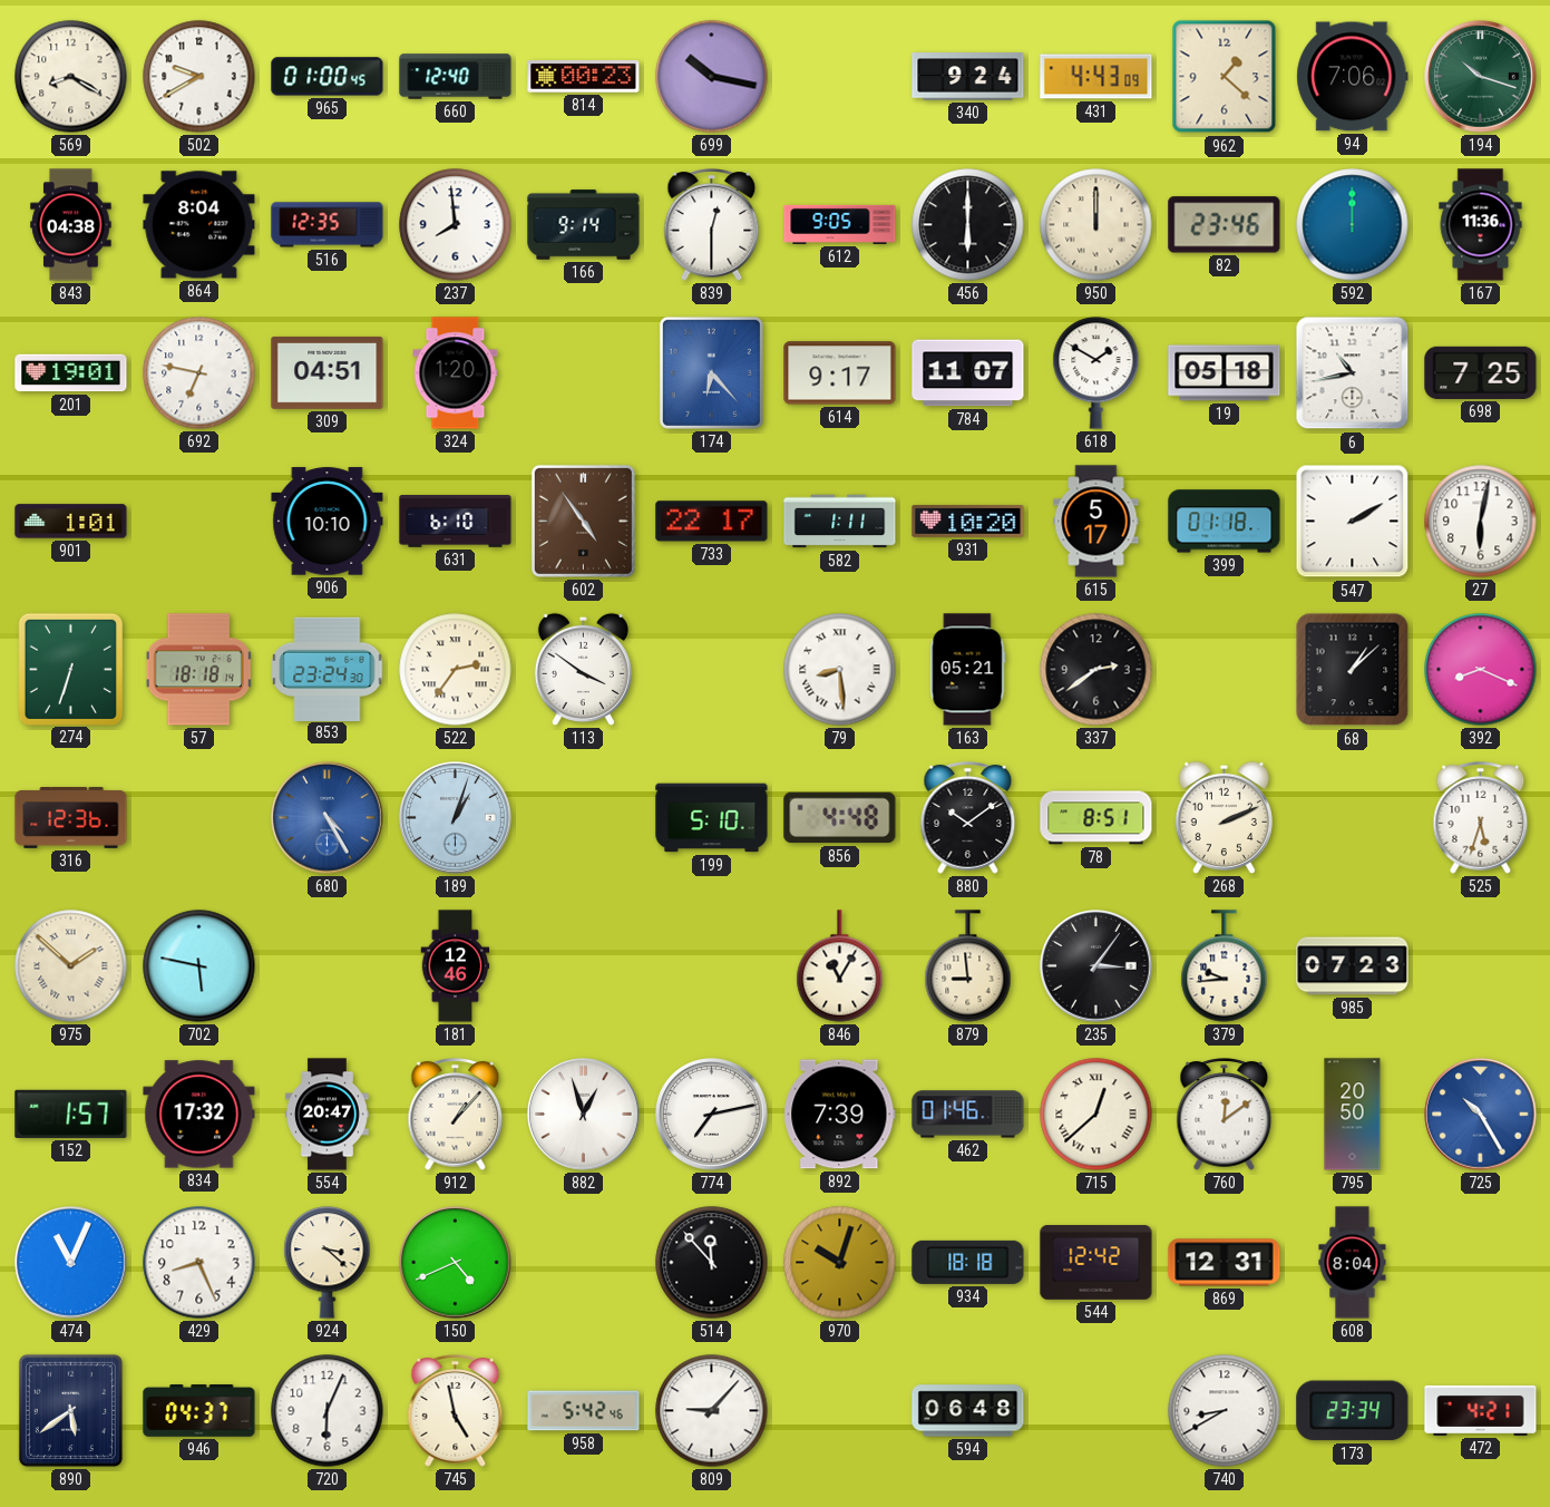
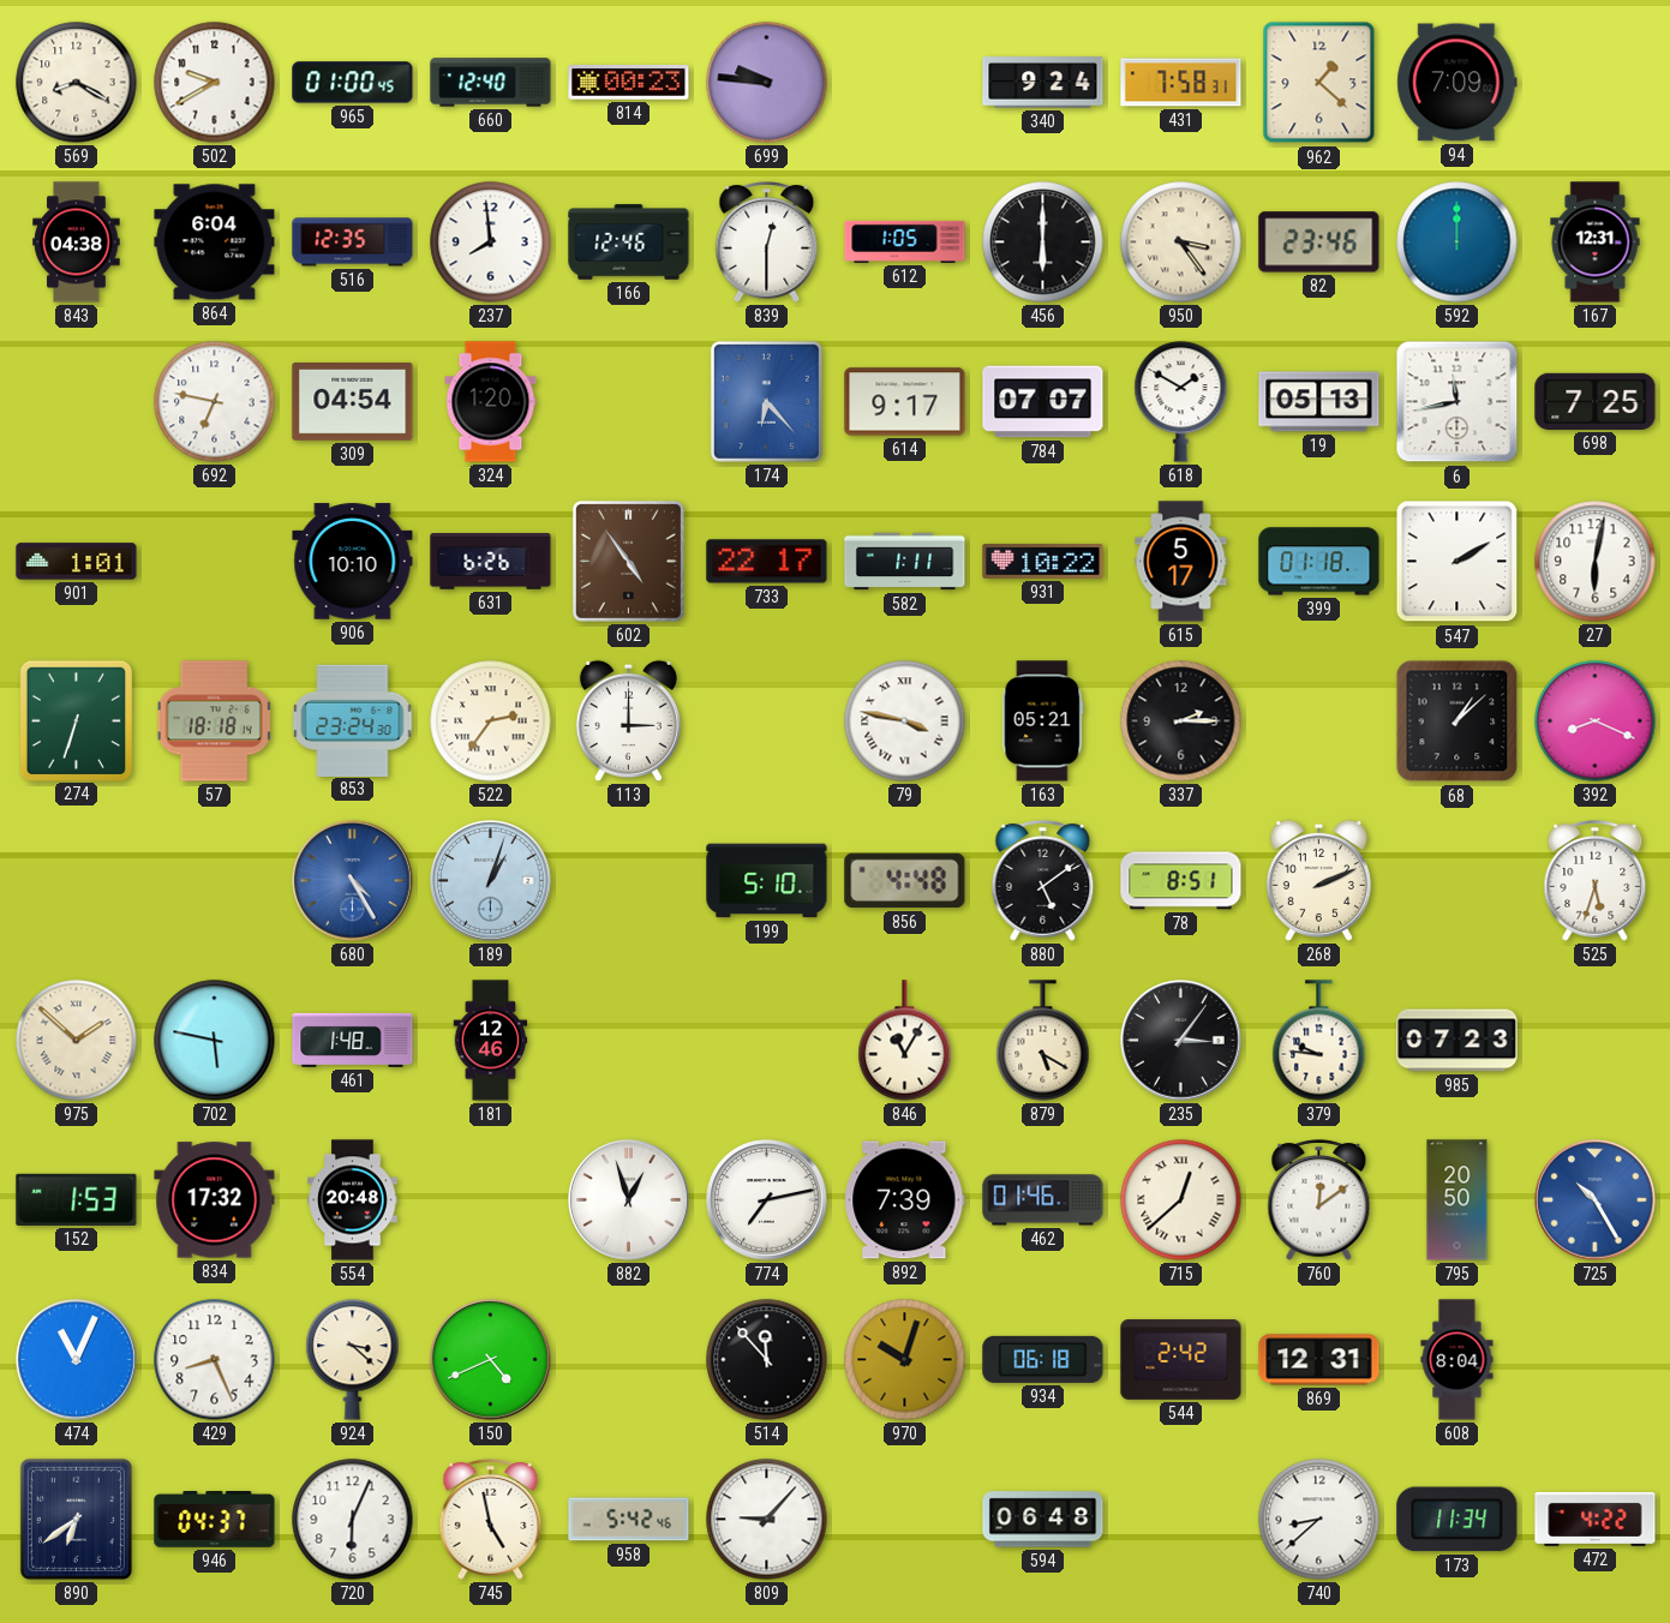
699: 10:17 -> 9:46 (767, 83)
431: 4:43 -> 7:58 (1181, 83)
94: 7:06 -> 7:09 (1457, 83)
194: 10:18 -> none (1481, 77)
864: 8:04 -> 6:04 (215, 242)
166: 9:14 -> 12:46 (629, 242)
612: 9:05 -> 1:05 (905, 241)
950: 12:00 -> 3:24 (1181, 242)
167: 11:36 -> 12:31 (1596, 242)
201: 19:01 -> none (71, 373)
309: 04:51 -> 04:54 (353, 401)
784: 11:07 -> 07:07 (1043, 402)
19: 05:18 -> 05:13 (1319, 402)
6: 10:43 -> 11:43 (1457, 402)
631: 6:10 -> 6:26 (491, 562)
931: 10:20 -> 10:22 (1043, 561)
113: 3:51 -> 3:00 (628, 720)
79: 8:29 -> 3:47 (905, 721)
337: 2:39 -> 2:15 (1181, 721)
316: 12:36 -> none (71, 818)
880: 10:09 -> 5:09 (1043, 881)
461: none -> 1:48 (353, 1040)
879: 8:59 -> 5:20 (1043, 1041)
379: 9:44 -> 9:46 (1319, 1041)
152: 1:57 -> 1:53 (77, 1199)
554: 20:47 -> 20:48 (353, 1200)
912: 1:07 -> none (456, 1115)
934: 18:18 -> 06:18 (1043, 1359)
544: 12:42 -> 2:42 (1181, 1360)
890: 5:39 -> 6:39 (76, 1519)
740: 8:40 -> 8:38 (1319, 1520)
173: 23:34 -> 11:34 (1457, 1520)
472: 4:21 -> 4:22 (1596, 1519)
